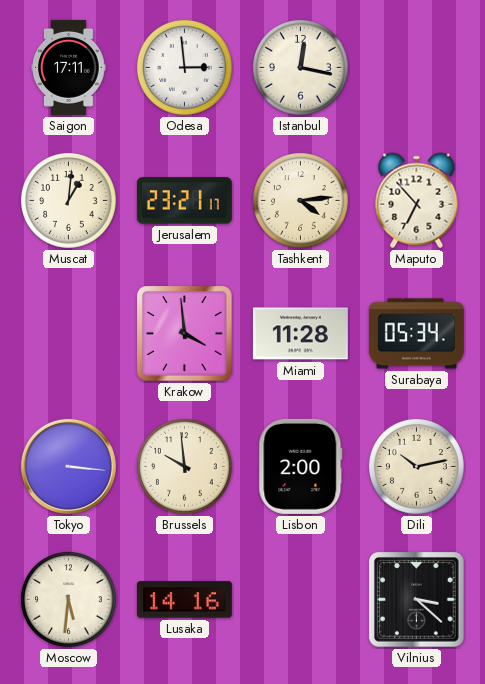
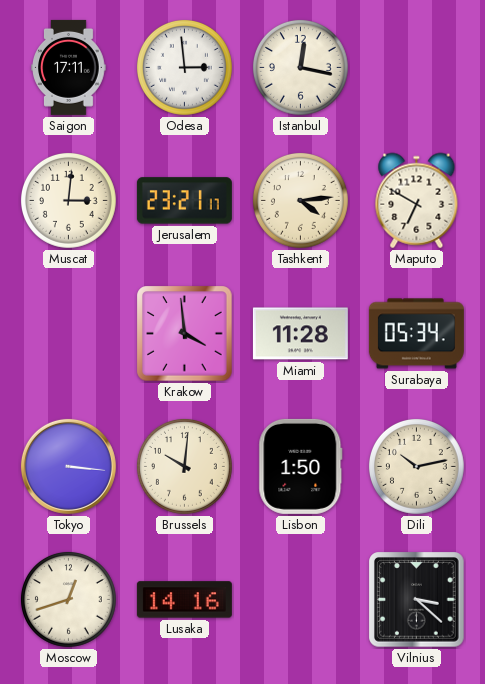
Muscat: 1:01 -> 3:01 (68, 200)
Maputo: 6:53 -> 6:50 (417, 201)
Brussels: 9:59 -> 10:01 (184, 466)
Lisbon: 2:00 -> 1:50 (301, 466)
Moscow: 5:31 -> 12:42 (68, 599)
